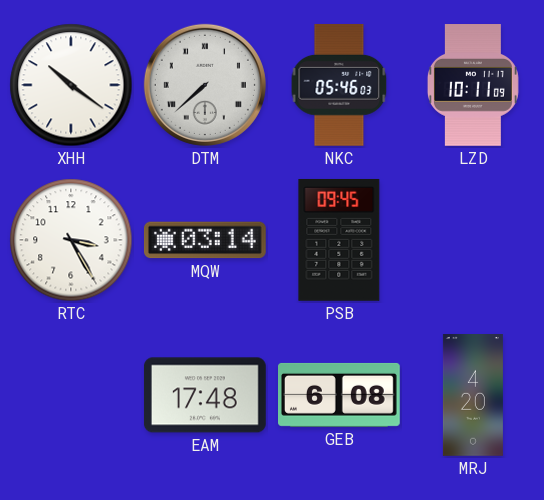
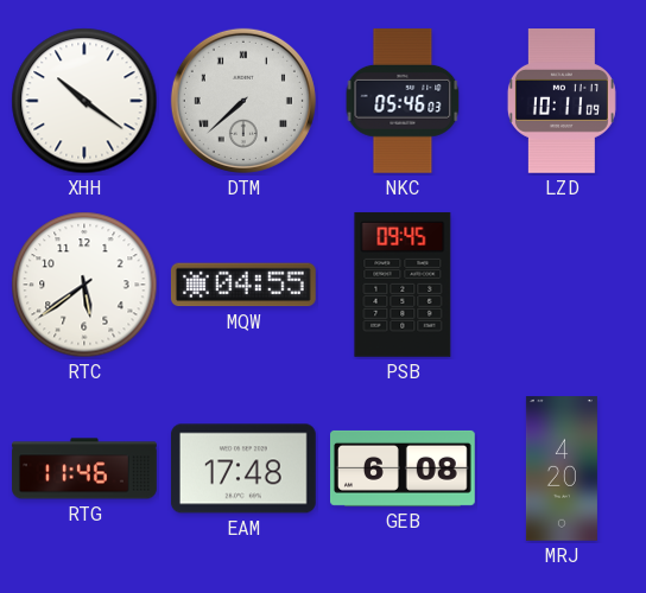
RTC: 3:25 -> 5:39 (84, 285)
MQW: 03:14 -> 04:55 (243, 285)
RTG: none -> 11:46 (84, 468)
